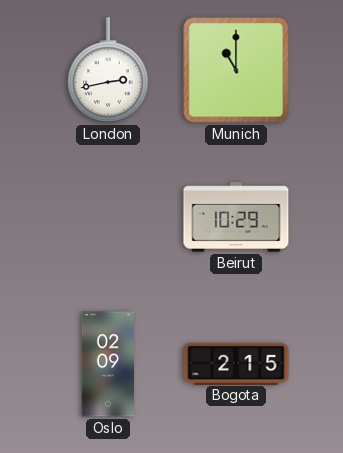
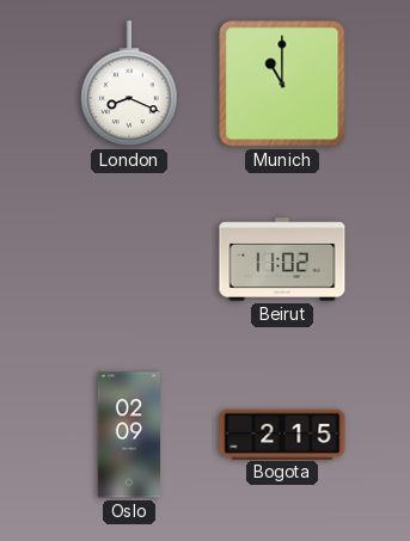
London: 2:43 -> 8:19 (129, 84)
Beirut: 10:29 -> 11:02 (282, 259)
